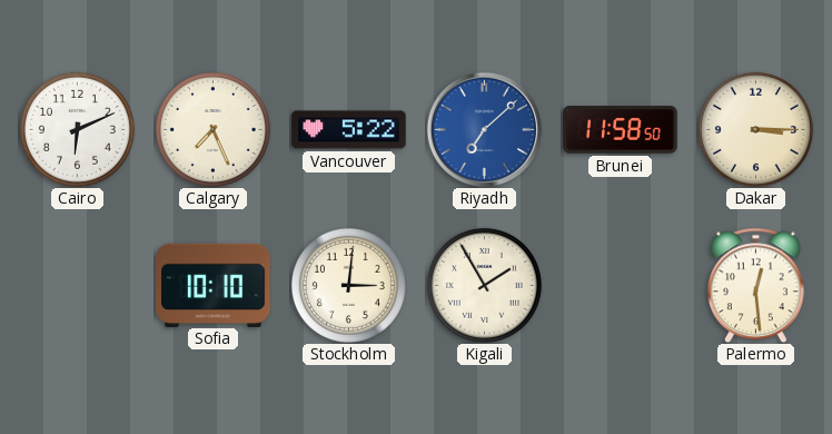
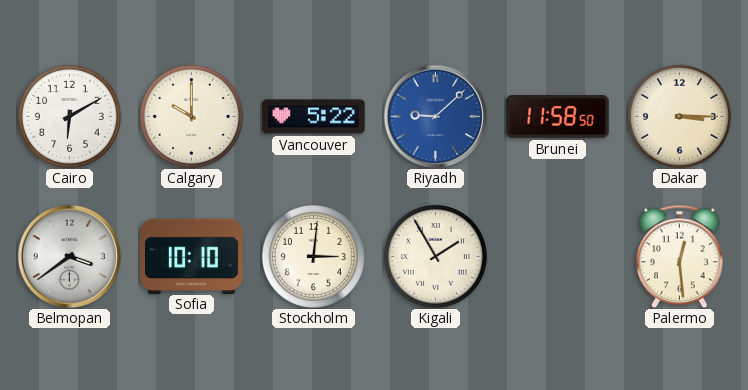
Cairo: 6:11 -> 6:10 (69, 116)
Calgary: 7:26 -> 10:00 (191, 116)
Riyadh: 7:08 -> 9:08 (435, 116)
Belmopan: none -> 3:39 (69, 256)
